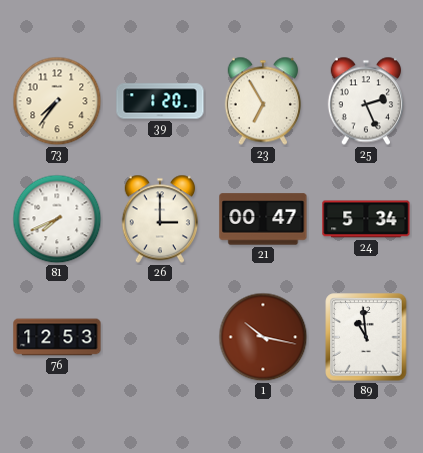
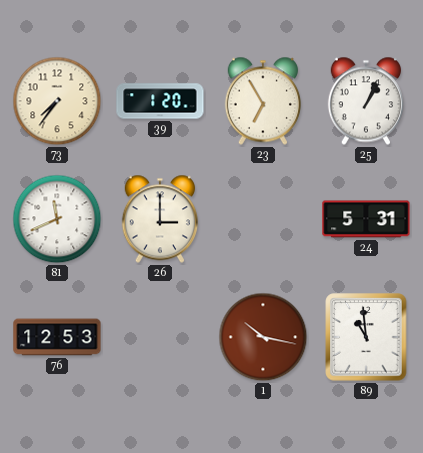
25: 2:26 -> 1:04 (365, 101)
81: 7:41 -> 11:41 (57, 219)
21: 00:47 -> none (263, 219)
24: 5:34 -> 5:31 (366, 219)
